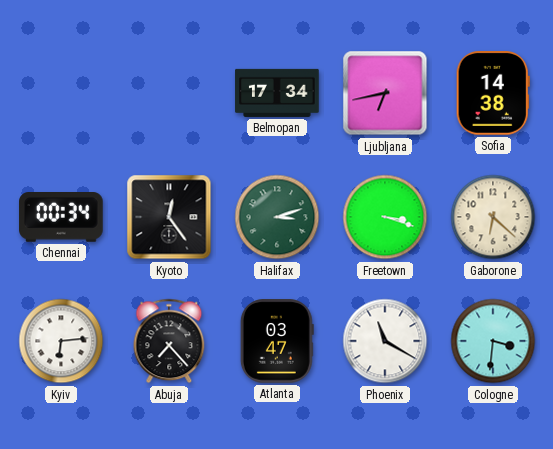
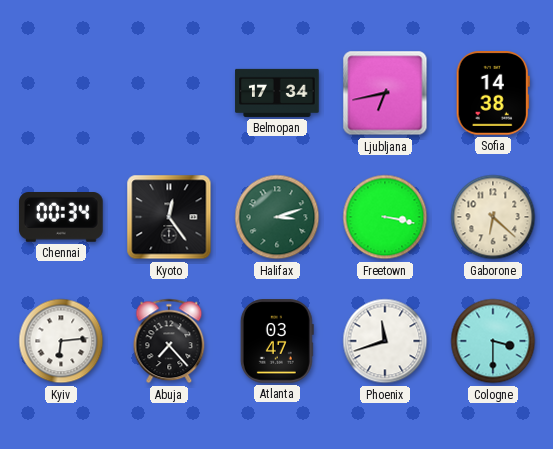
Freetown: 3:18 -> 3:17 (385, 217)
Phoenix: 11:20 -> 11:42 (385, 341)
Cologne: 3:31 -> 3:30 (493, 341)
